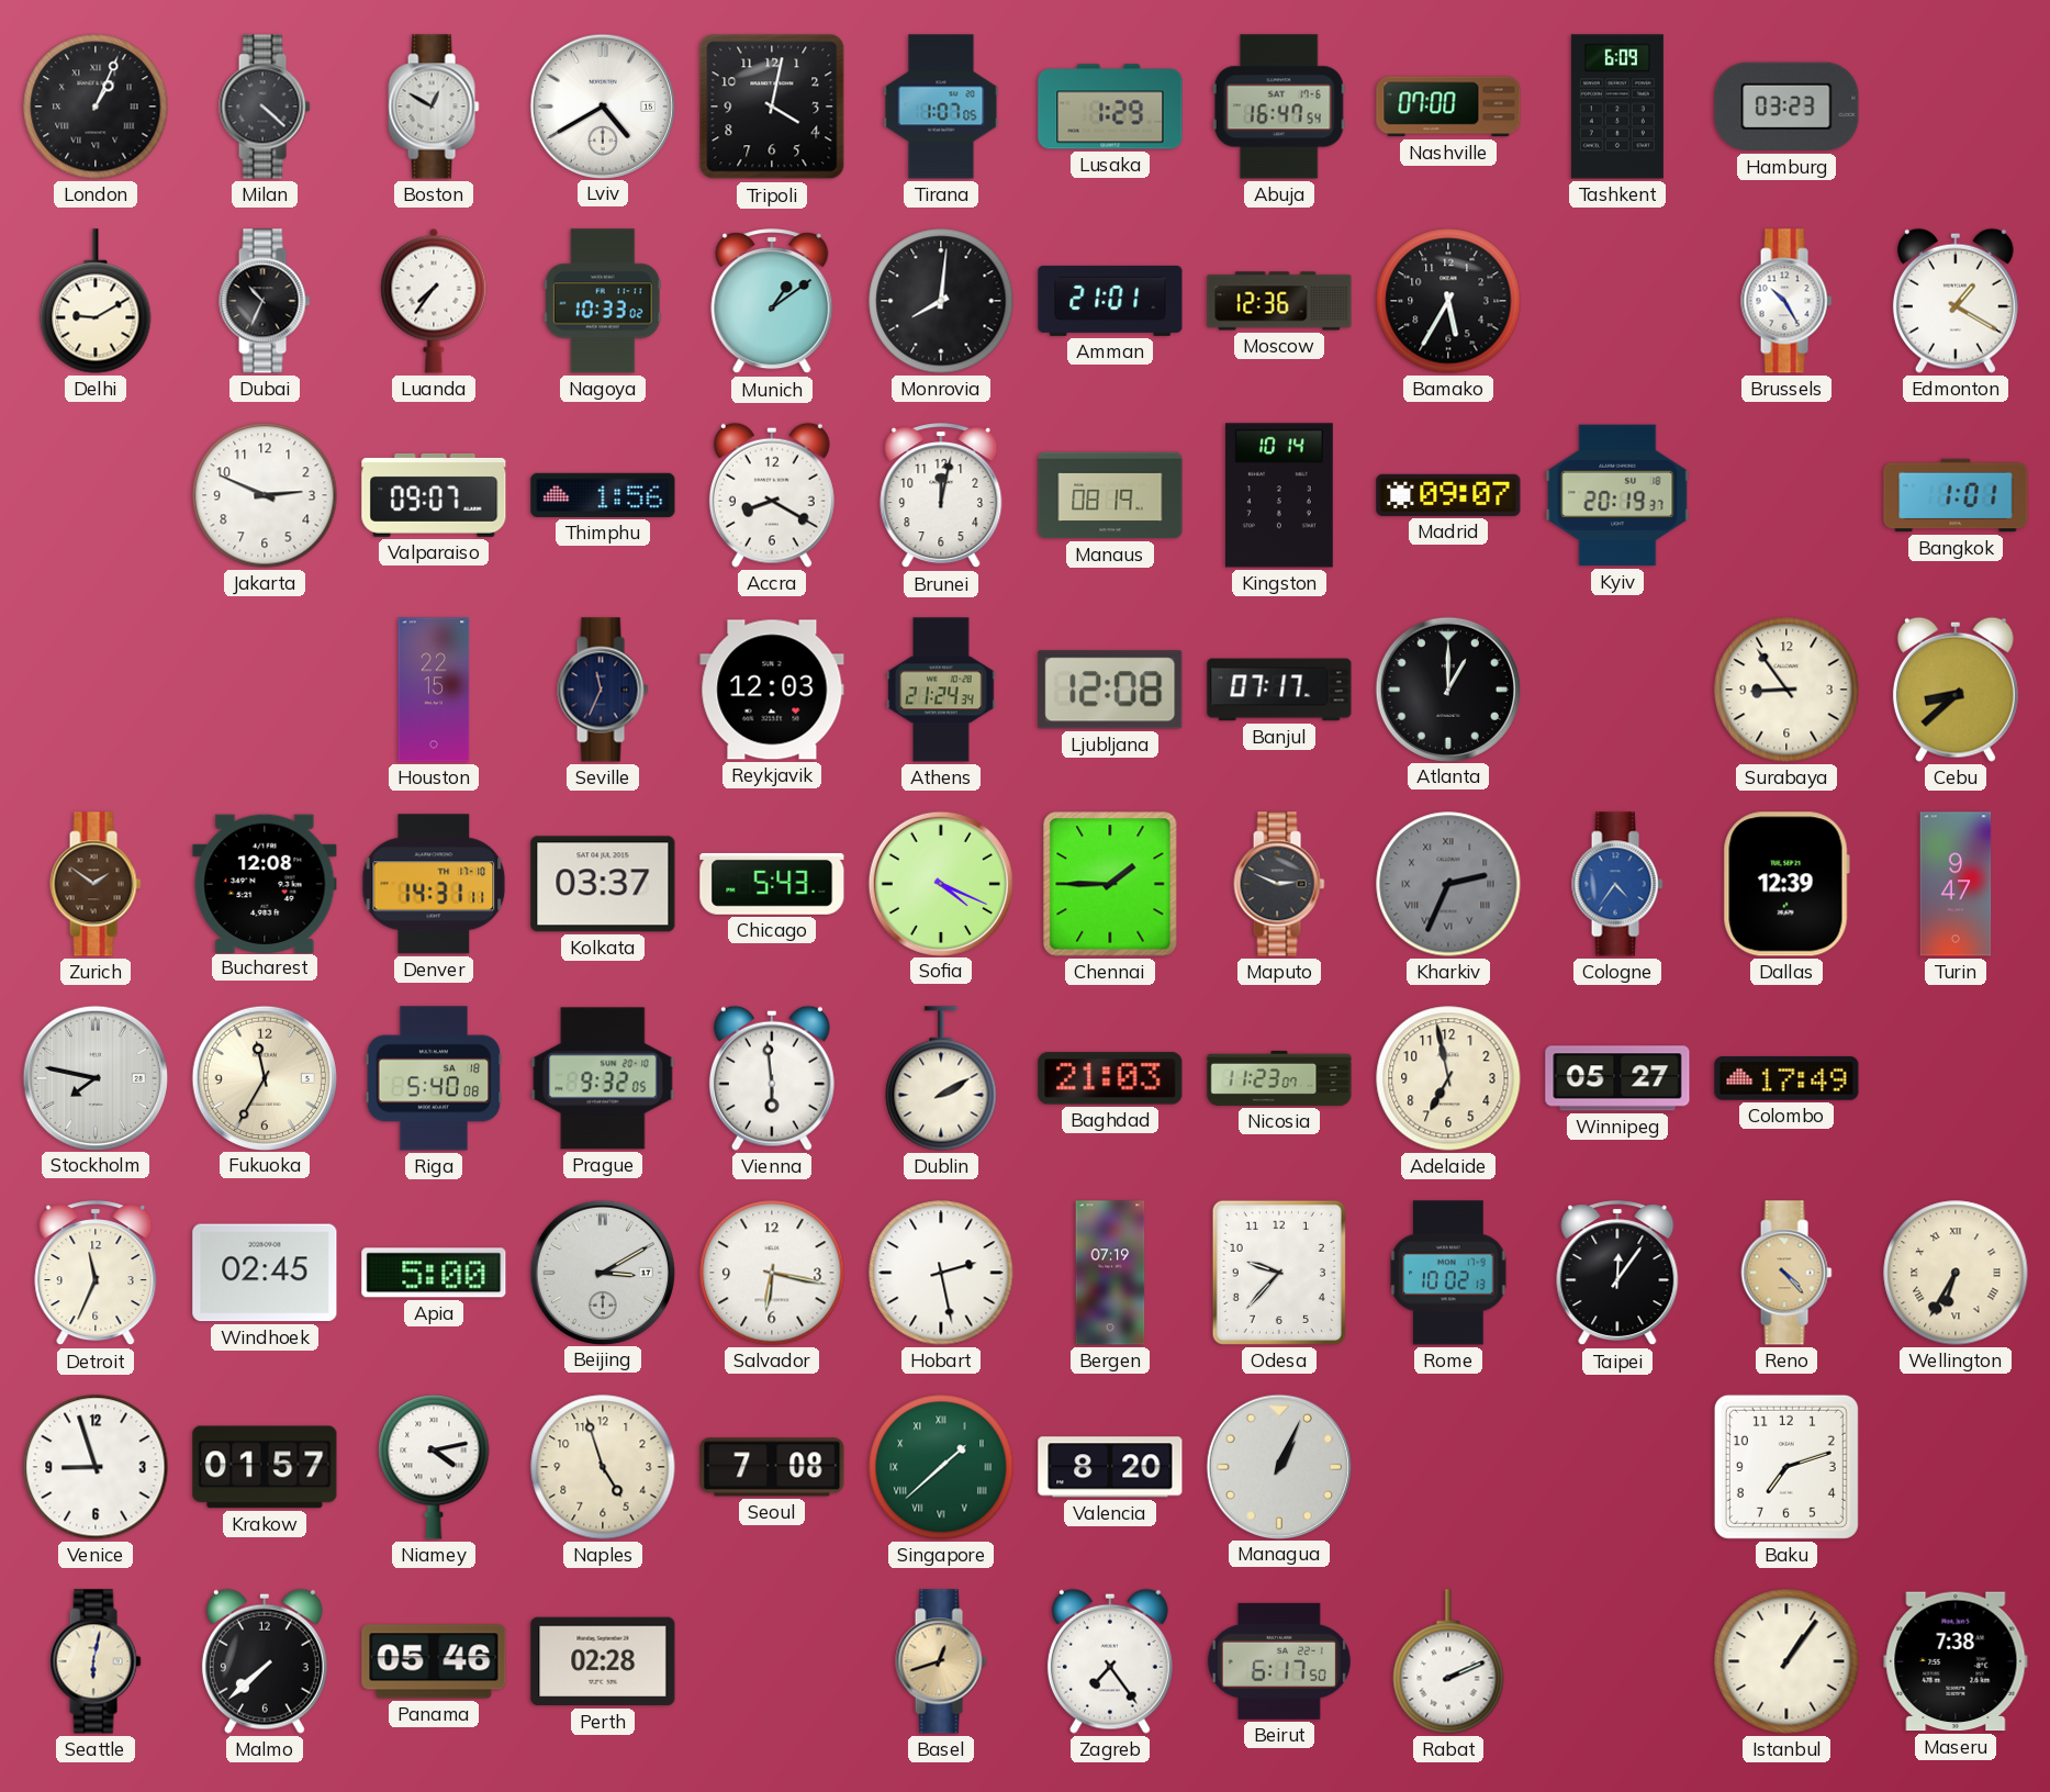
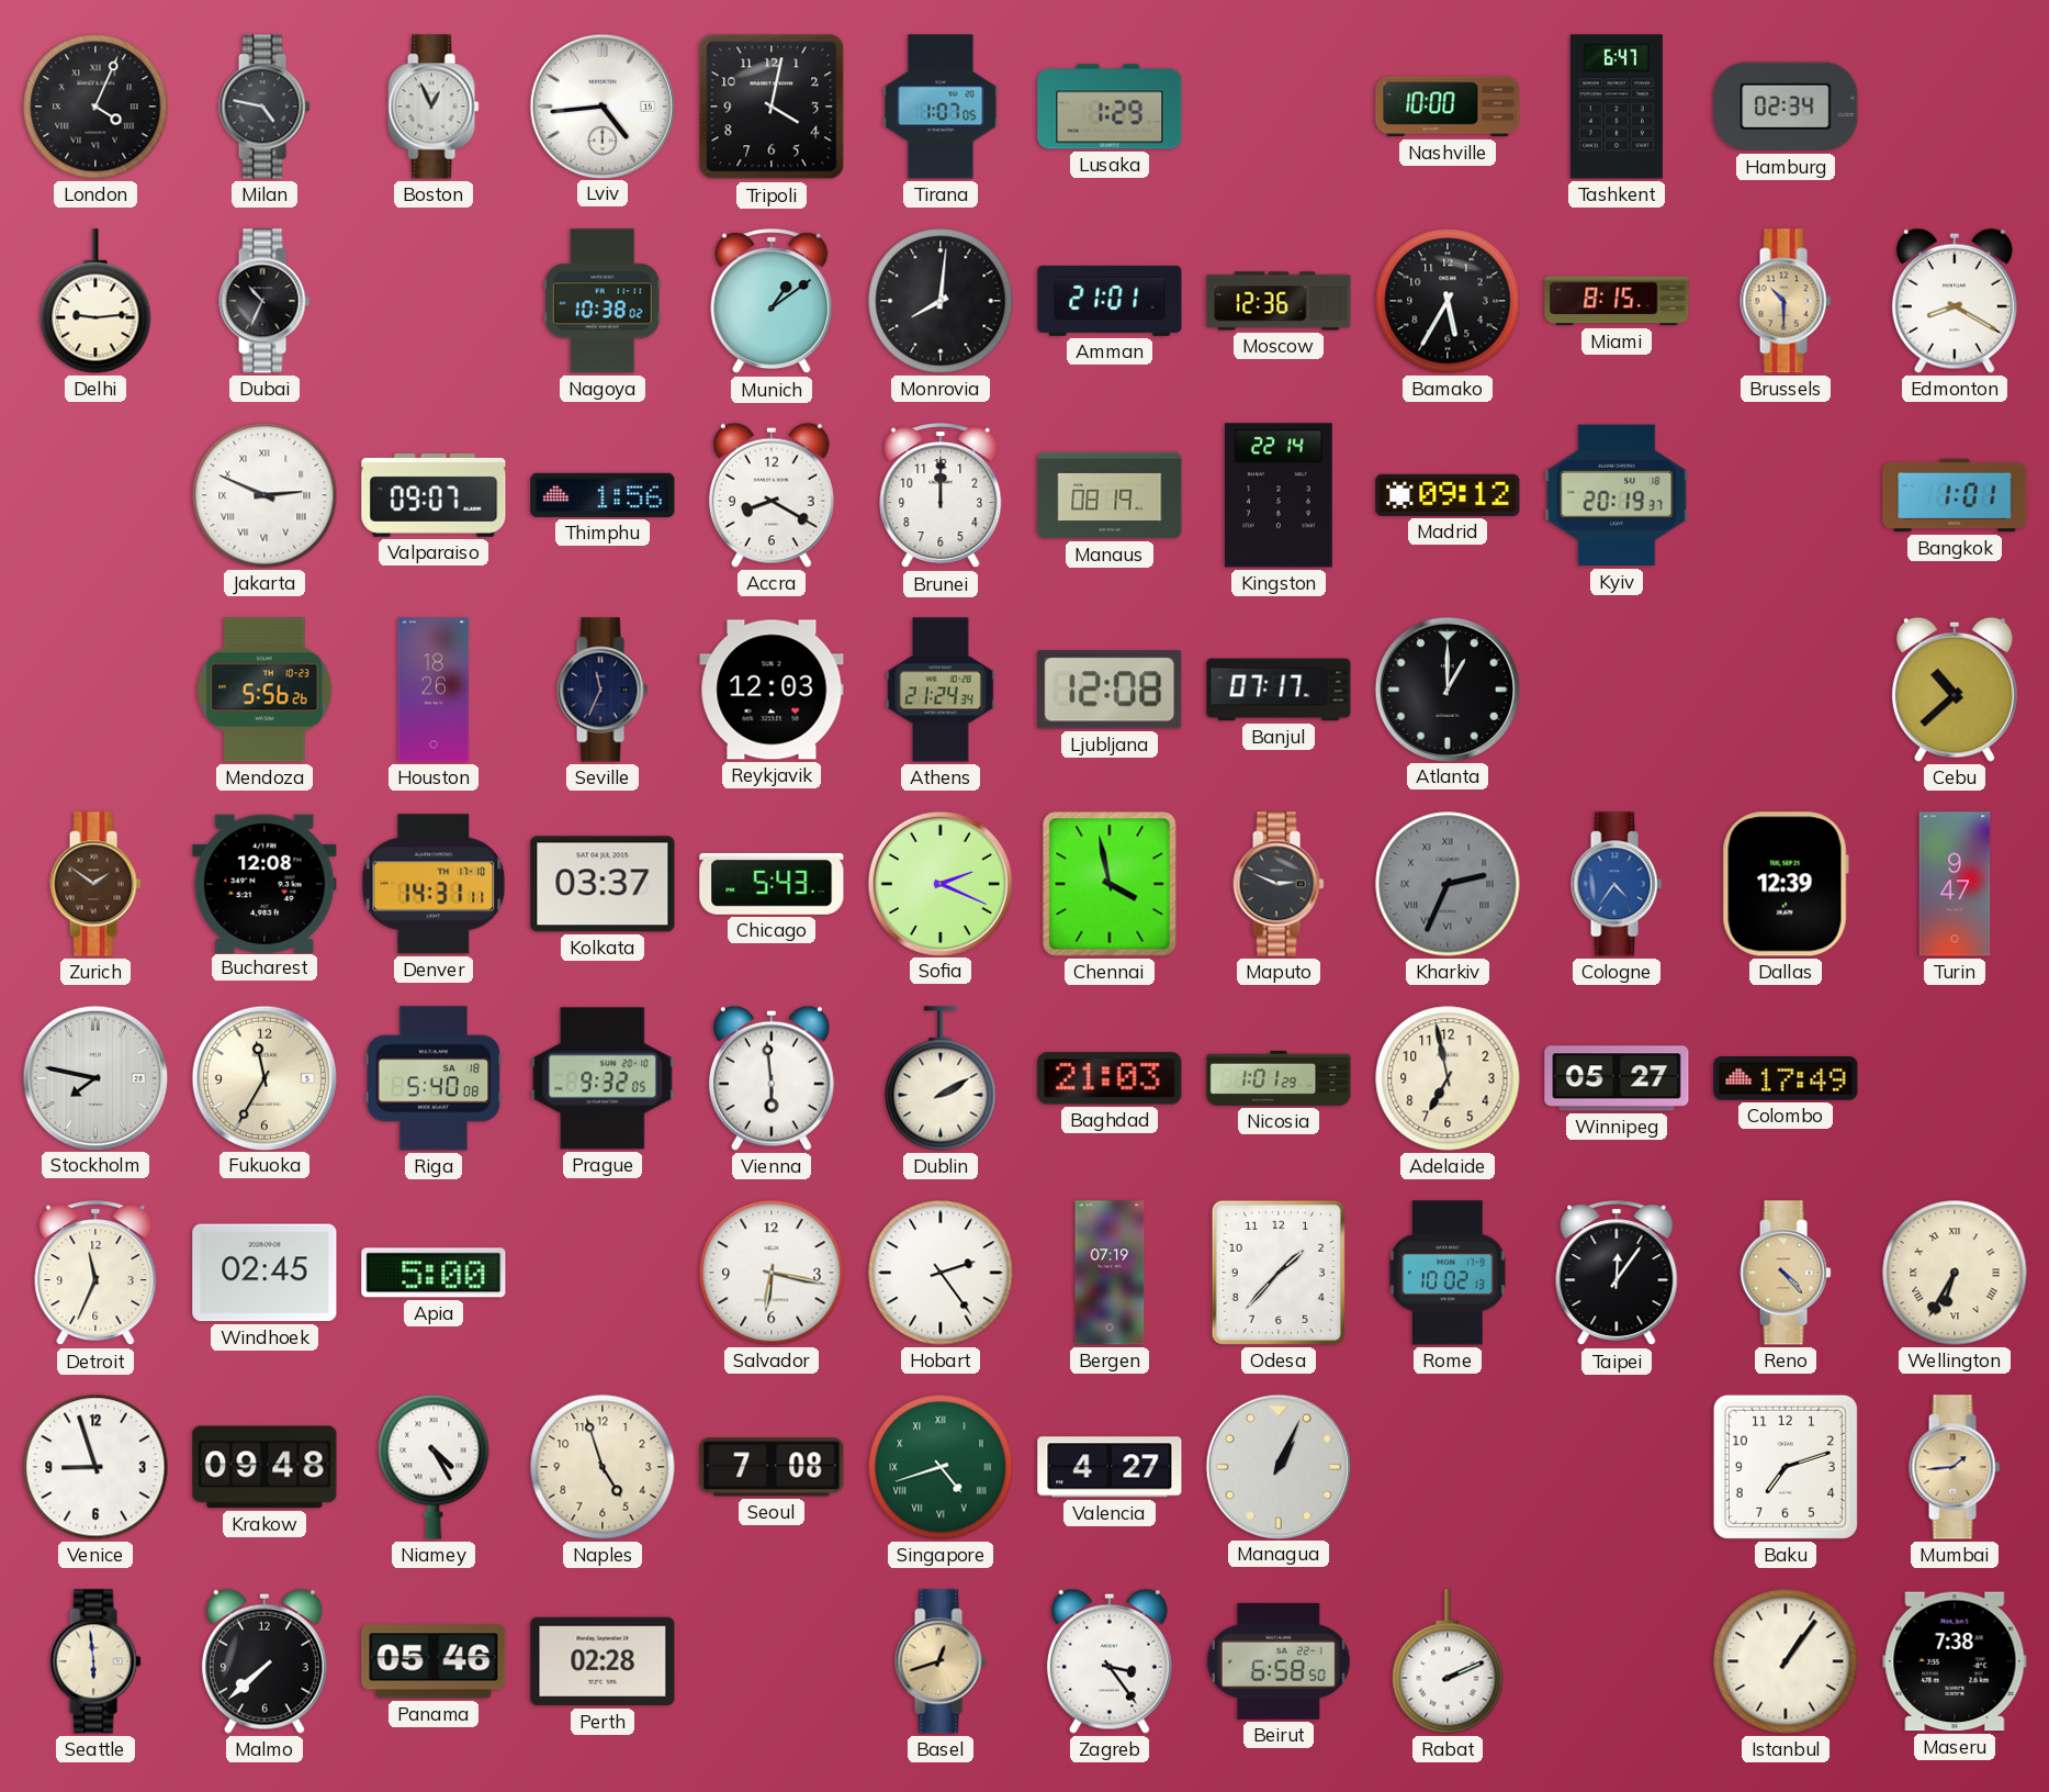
London: 1:04 -> 4:04 (95, 107)
Milan: 4:22 -> 4:47 (264, 107)
Boston: 12:50 -> 12:56 (434, 107)
Lviv: 4:40 -> 4:44 (601, 105)
Abuja: 16:47 -> none (1279, 107)
Nashville: 07:00 -> 10:00 (1448, 107)
Tashkent: 6:09 -> 6:47 (1617, 107)
Hamburg: 03:23 -> 02:34 (1786, 107)
Delhi: 9:10 -> 9:14 (95, 301)
Luanda: 7:36 -> none (434, 301)
Nagoya: 10:33 -> 10:38 (603, 301)
Miami: none -> 8:15 (1617, 301)
Brussels: 10:25 -> 10:30 (1786, 301)
Brussels dial: white -> champagne (1786, 301)
Edmonton: 1:20 -> 8:20 (1955, 301)
Jakarta numerals: Arabic -> Roman (264, 495)
Brunei: 12:02 -> 12:00 (941, 496)
Kingston: 10:14 -> 22:14 (1279, 495)
Madrid: 09:07 -> 09:12 (1448, 495)
Mendoza: none -> 5:56 (264, 690)
Houston: 22:15 -> 18:26 (434, 690)
Surabaya: 8:54 -> none (1786, 690)
Cebu: 8:38 -> 10:38 (1955, 690)
Sofia: 4:19 -> 2:19 (939, 883)
Chennai: 1:45 -> 3:58 (1110, 884)
Nicosia: 11:23 -> 1:01 (1279, 1078)
Beijing: 3:10 -> none (602, 1272)
Hobart: 2:28 -> 2:24 (941, 1273)
Odesa: 9:37 -> 1:37 (1279, 1273)
Krakow: 01:57 -> 09:48 (264, 1467)
Niamey: 4:13 -> 4:25 (434, 1467)
Singapore: 1:38 -> 4:42 (941, 1467)
Valencia: 8:20 -> 4:27 (1110, 1467)
Mumbai: none -> 1:44 (1955, 1467)
Seattle: 6:02 -> 5:59 (95, 1661)
Zagreb: 7:24 -> 3:24 (1110, 1661)
Beirut: 6:17 -> 6:58 (1279, 1661)
